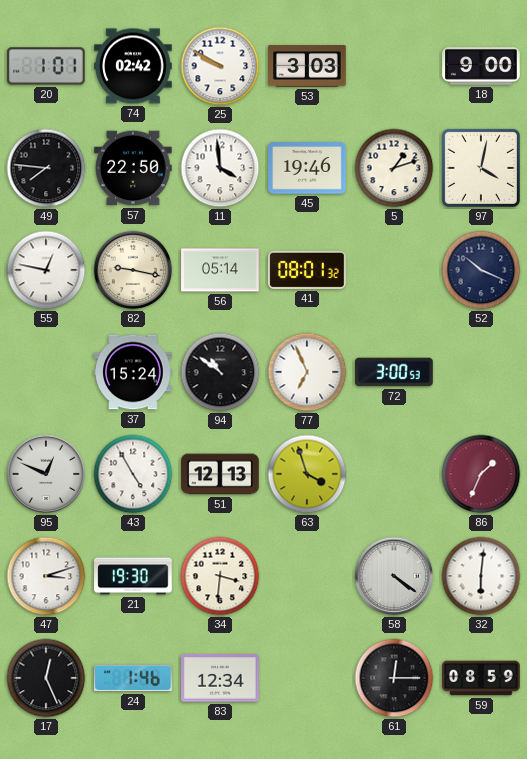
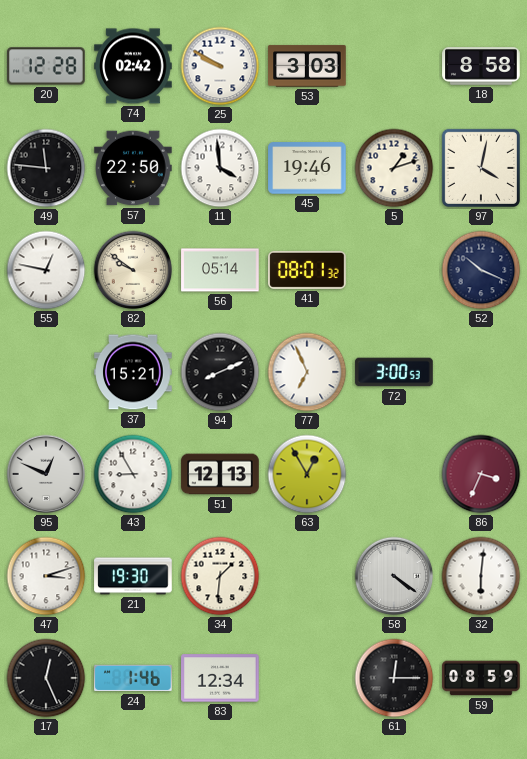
20: 1:01 -> 12:28 (46, 66)
18: 9:00 -> 8:58 (481, 66)
49: 7:46 -> 11:46 (46, 168)
82: 9:17 -> 9:51 (133, 270)
37: 15:24 -> 15:21 (133, 372)
94: 10:51 -> 8:11 (220, 372)
43: 4:55 -> 8:55 (133, 474)
63: 3:57 -> 12:55 (307, 474)
86: 1:34 -> 3:34 (481, 474)
34: 3:31 -> 1:31 (220, 576)
